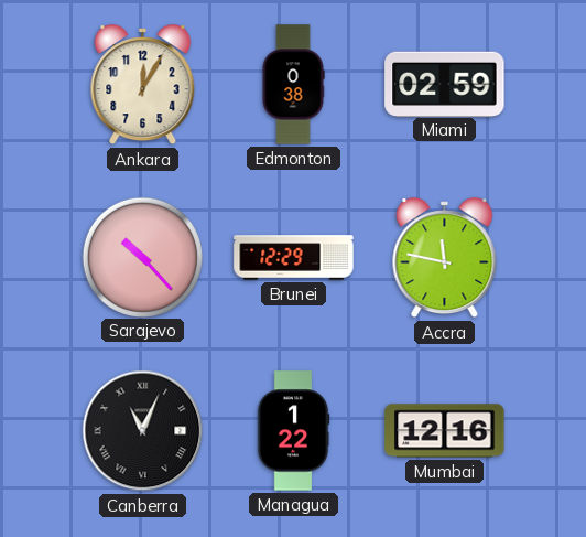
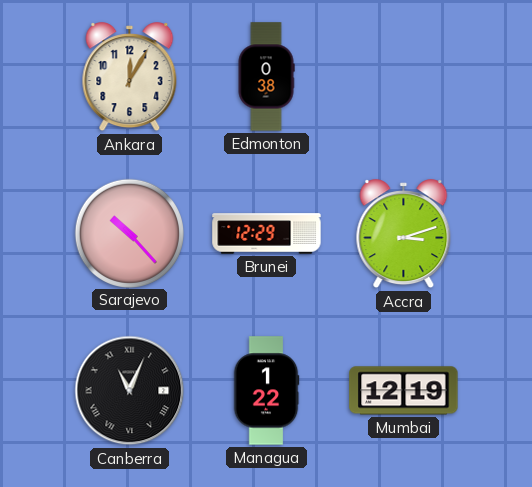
Miami: 02:59 -> none (445, 84)
Accra: 11:47 -> 3:12 (404, 234)
Mumbai: 12:16 -> 12:19 (404, 391)
